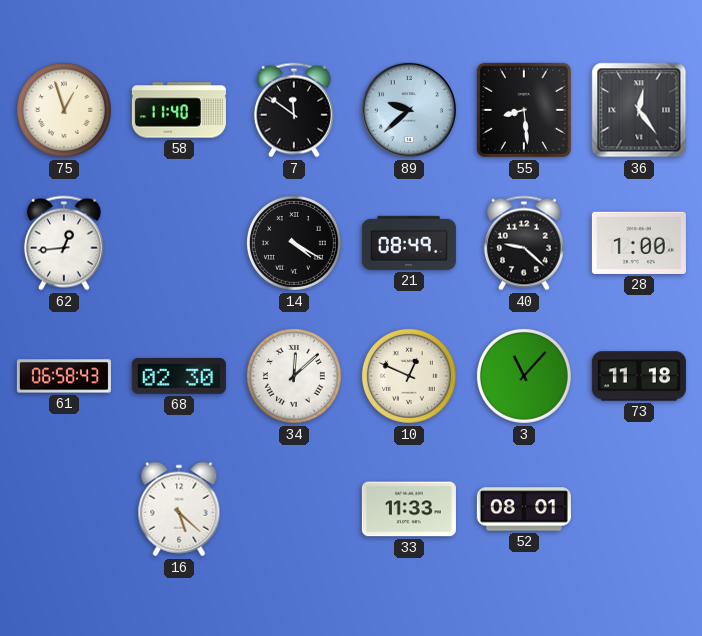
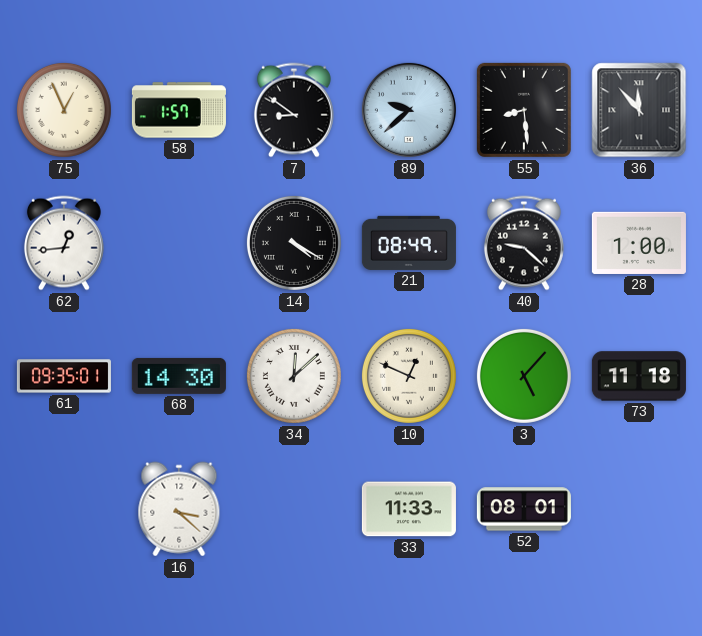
75: 12:57 -> 12:56 (64, 110)
58: 11:40 -> 1:57 (179, 110)
7: 11:51 -> 8:51 (294, 110)
36: 12:24 -> 11:53 (639, 110)
61: 06:58 -> 09:35 (64, 376)
68: 02:30 -> 14:30 (179, 376)
3: 11:07 -> 5:07 (524, 376)
16: 5:22 -> 3:22 (179, 509)
